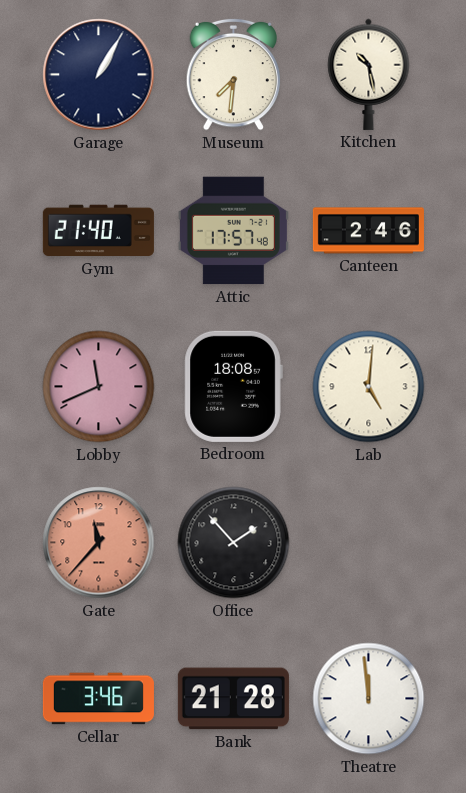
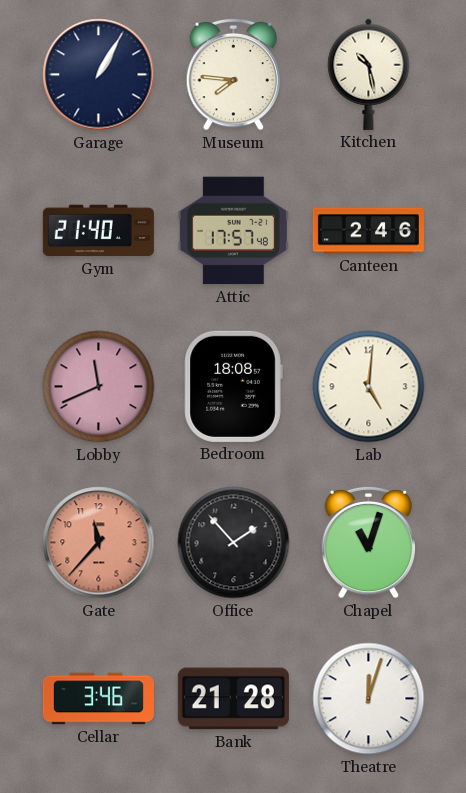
Museum: 7:31 -> 7:46 (234, 74)
Chapel: none -> 11:03 (369, 542)
Theatre: 11:59 -> 12:03 (369, 699)
